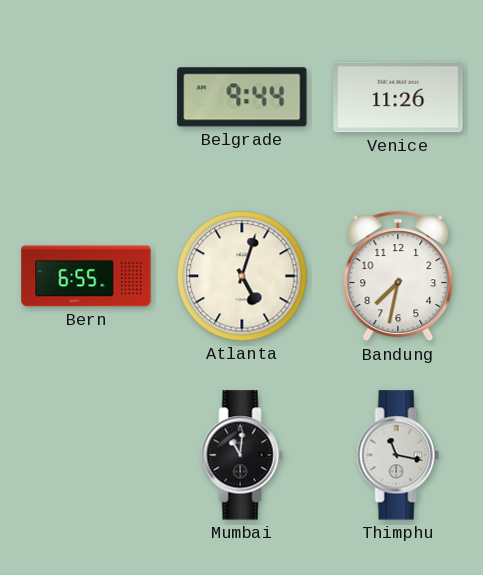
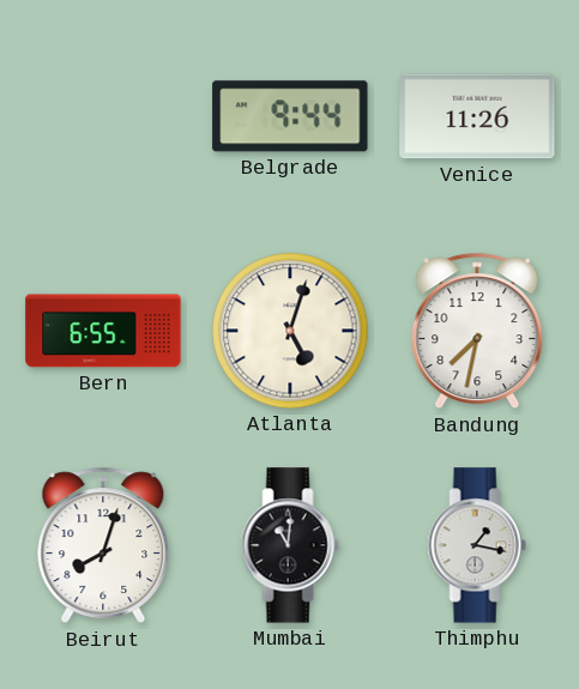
Beirut: none -> 8:03 (103, 545)
Thimphu: 11:17 -> 1:17 (477, 545)
